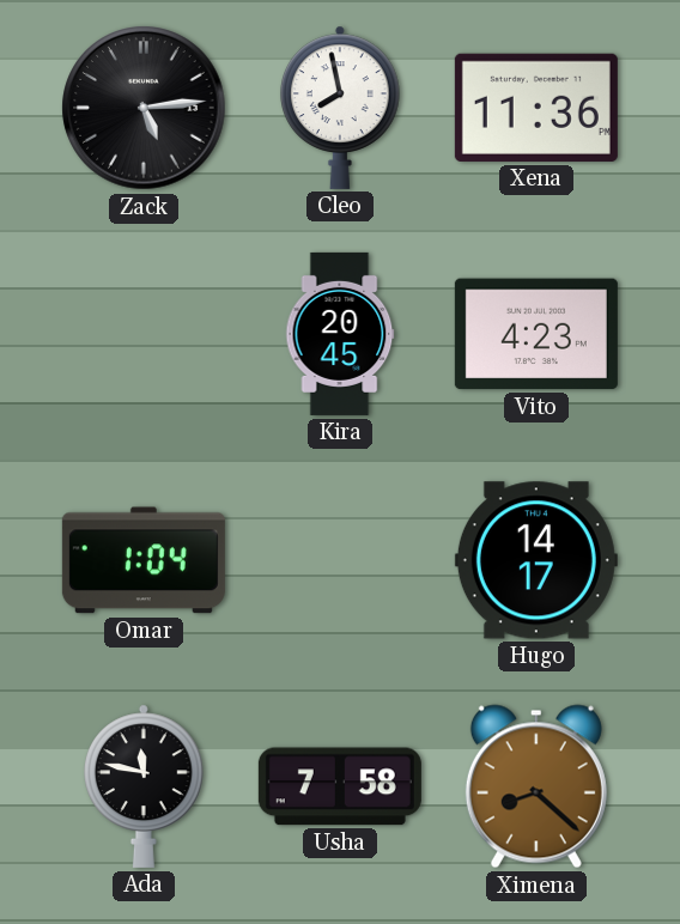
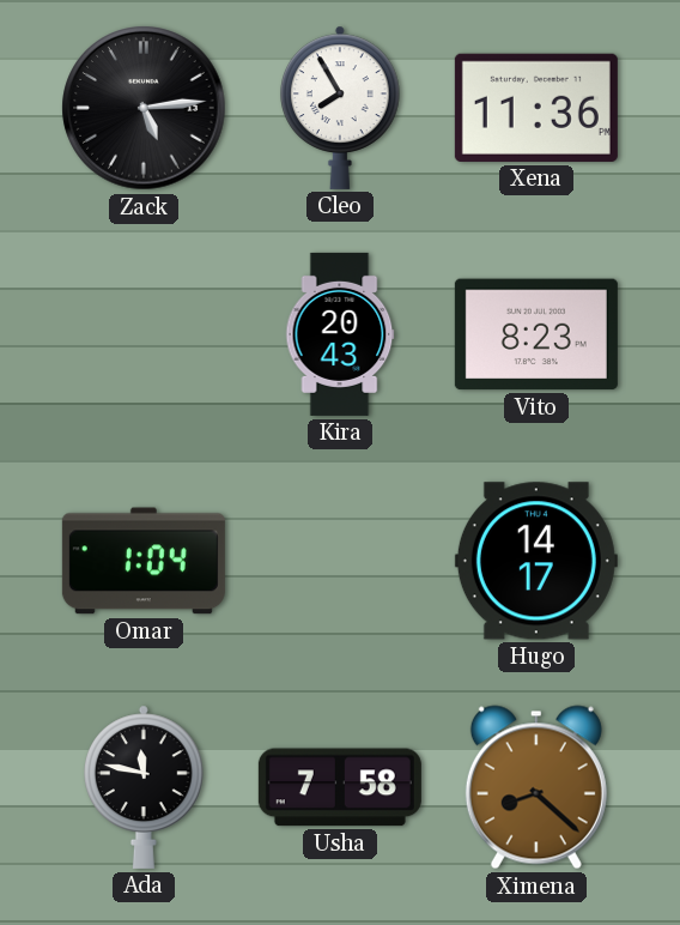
Cleo: 7:58 -> 7:55 (341, 108)
Kira: 20:45 -> 20:43 (340, 334)
Vito: 4:23 -> 8:23 (536, 334)
